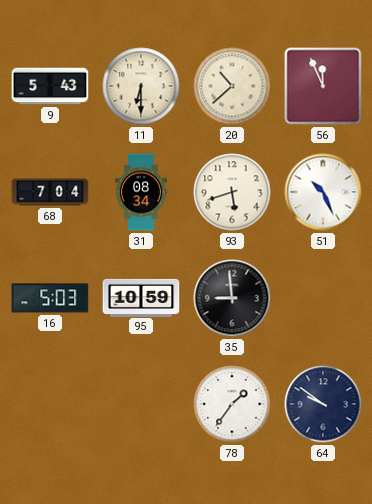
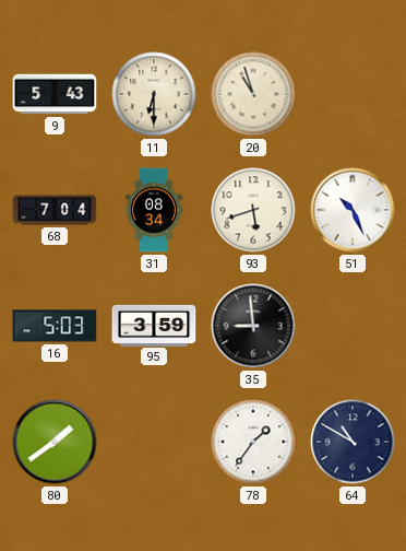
20: 10:38 -> 10:57 (253, 94)
56: 11:56 -> none (323, 86)
95: 10:59 -> 3:59 (154, 325)
80: none -> 1:39 (55, 442)
64: 9:51 -> 10:50 (353, 442)
